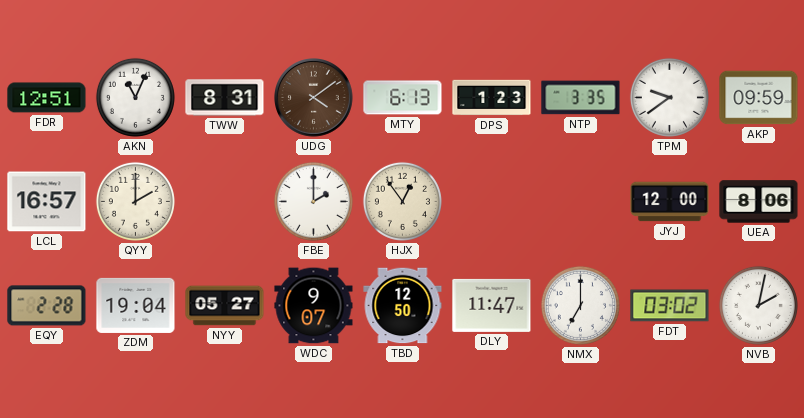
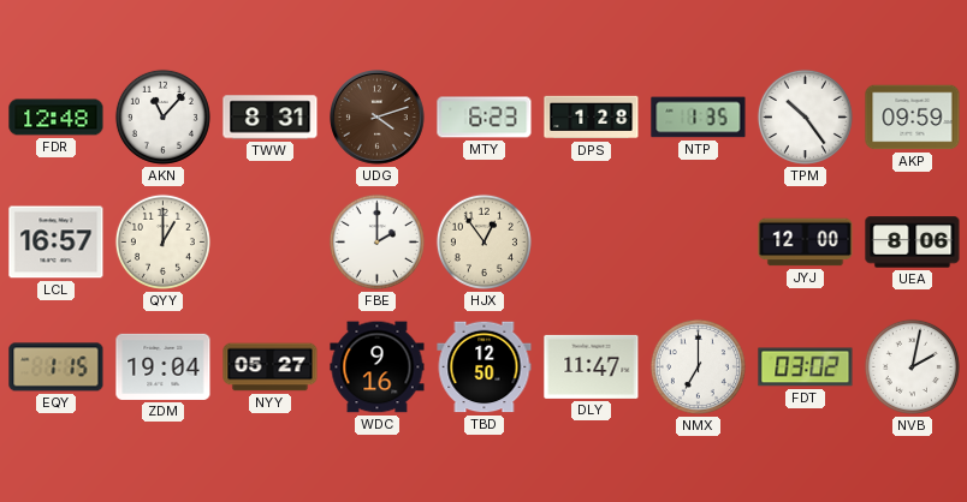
FDR: 12:51 -> 12:48 (57, 118)
AKN: 11:04 -> 11:07 (162, 116)
UDG: 4:09 -> 4:12 (378, 118)
MTY: 6:13 -> 6:23 (485, 118)
DPS: 1:23 -> 1:28 (592, 118)
NTP: 3:35 -> 1:35 (699, 118)
TPM: 9:39 -> 10:24 (805, 116)
QYY: 2:00 -> 1:00 (162, 241)
EQY: 2:28 -> 1:15 (57, 367)
WDC: 9:07 -> 9:16 (378, 367)
